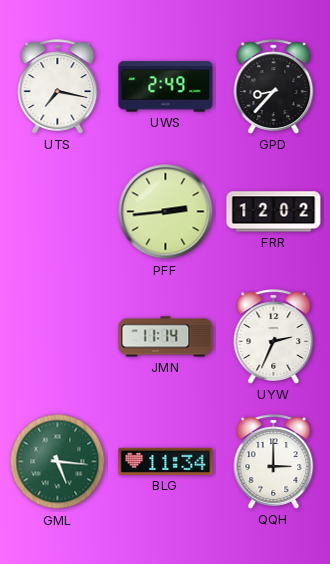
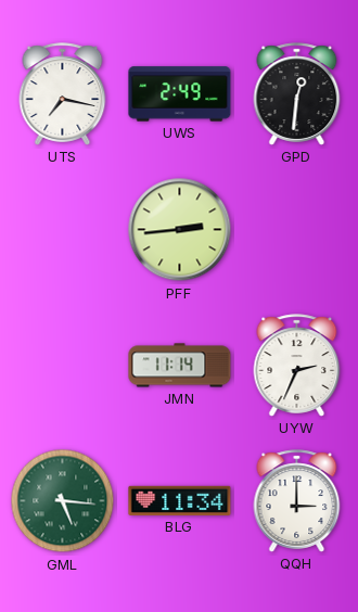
GPD: 8:37 -> 12:31 (297, 94)
FRR: 12:02 -> none (274, 212)
